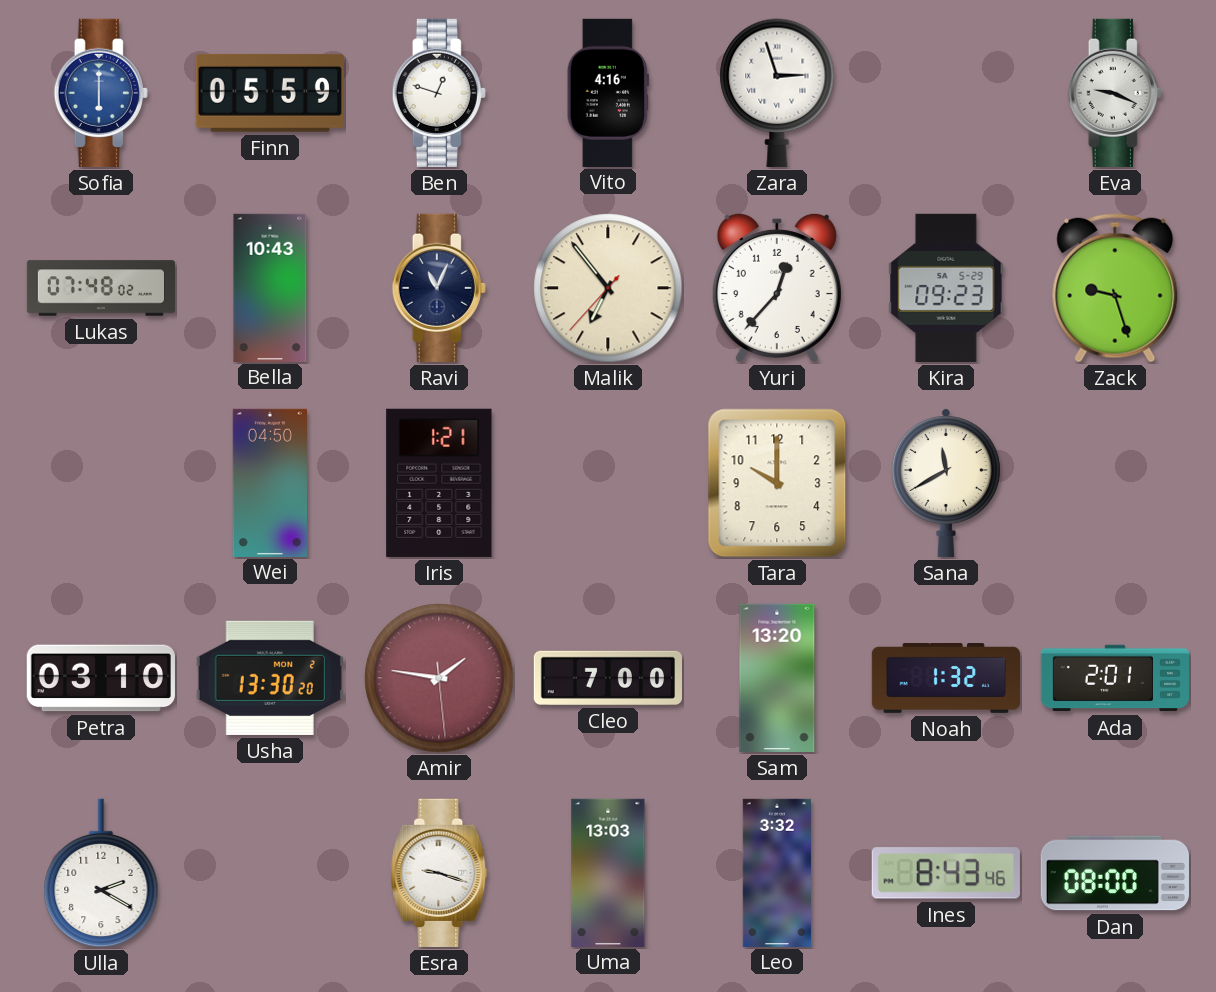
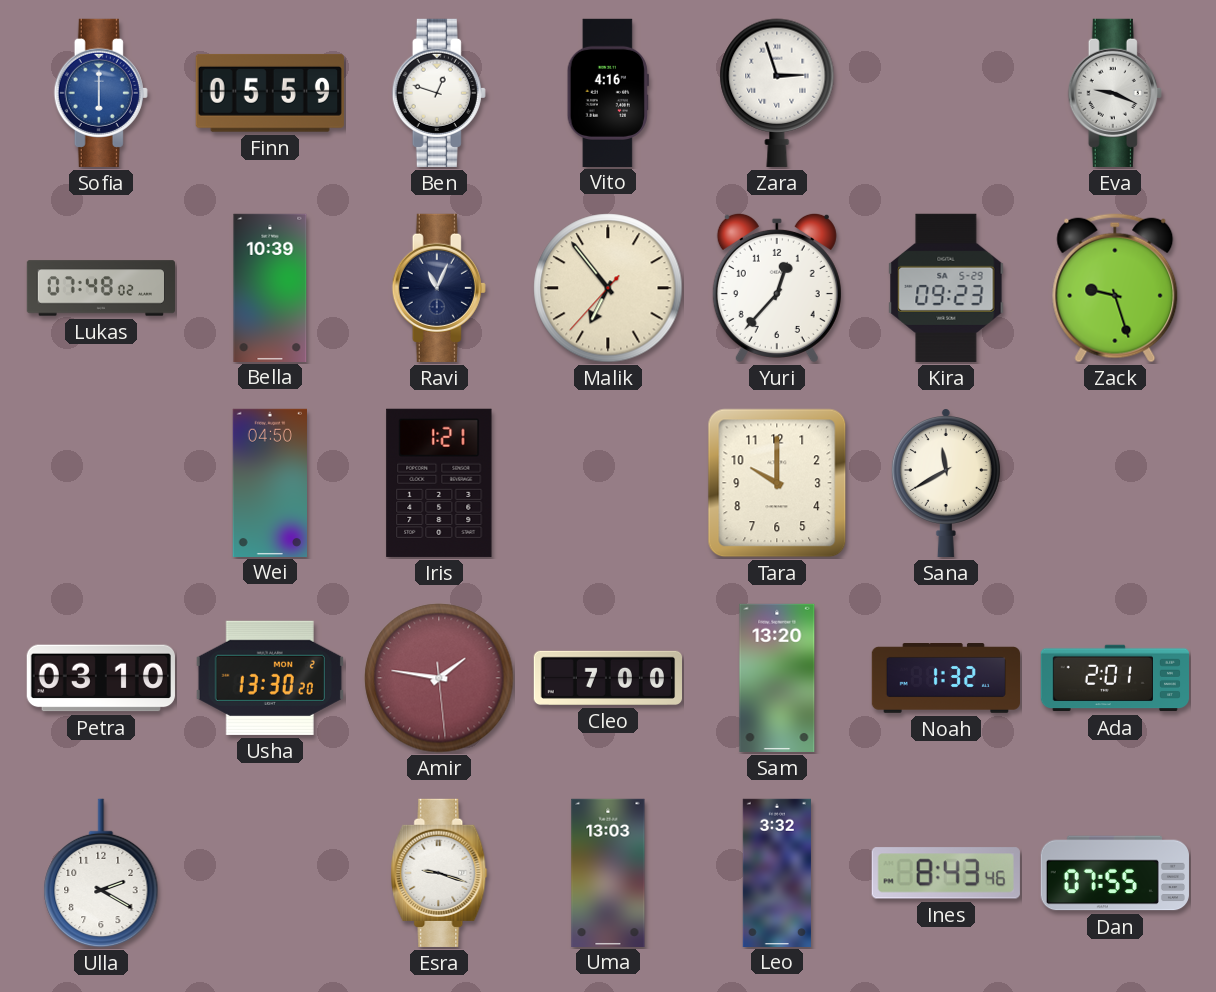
Bella: 10:43 -> 10:39 (270, 287)
Dan: 08:00 -> 07:55 (1115, 873)
